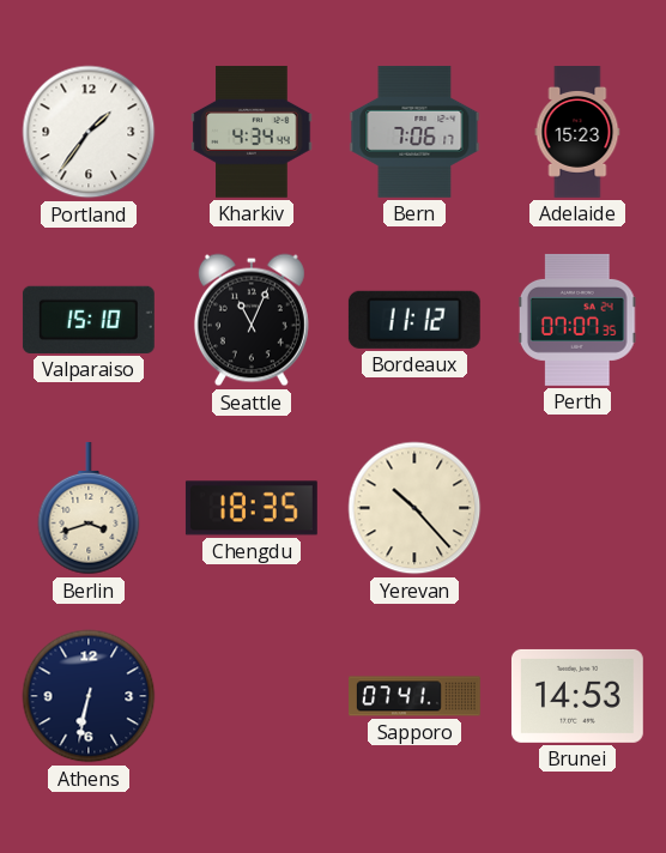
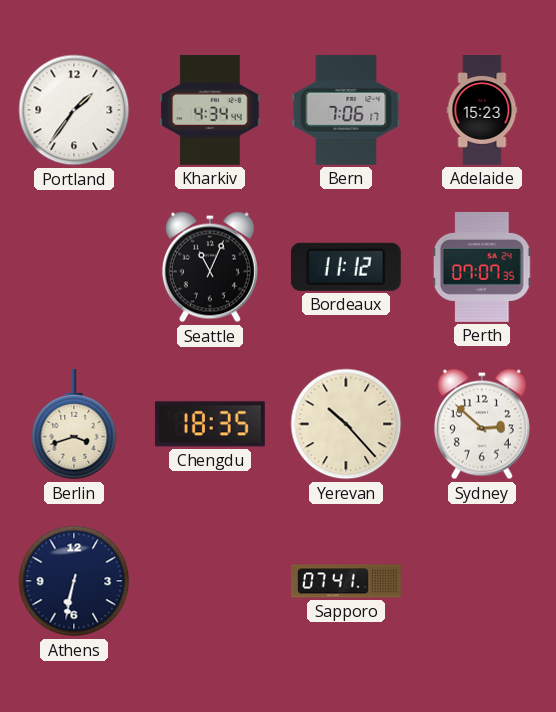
Valparaiso: 15:10 -> none (89, 320)
Sydney: none -> 2:52 (482, 424)
Brunei: 14:53 -> none (577, 696)
